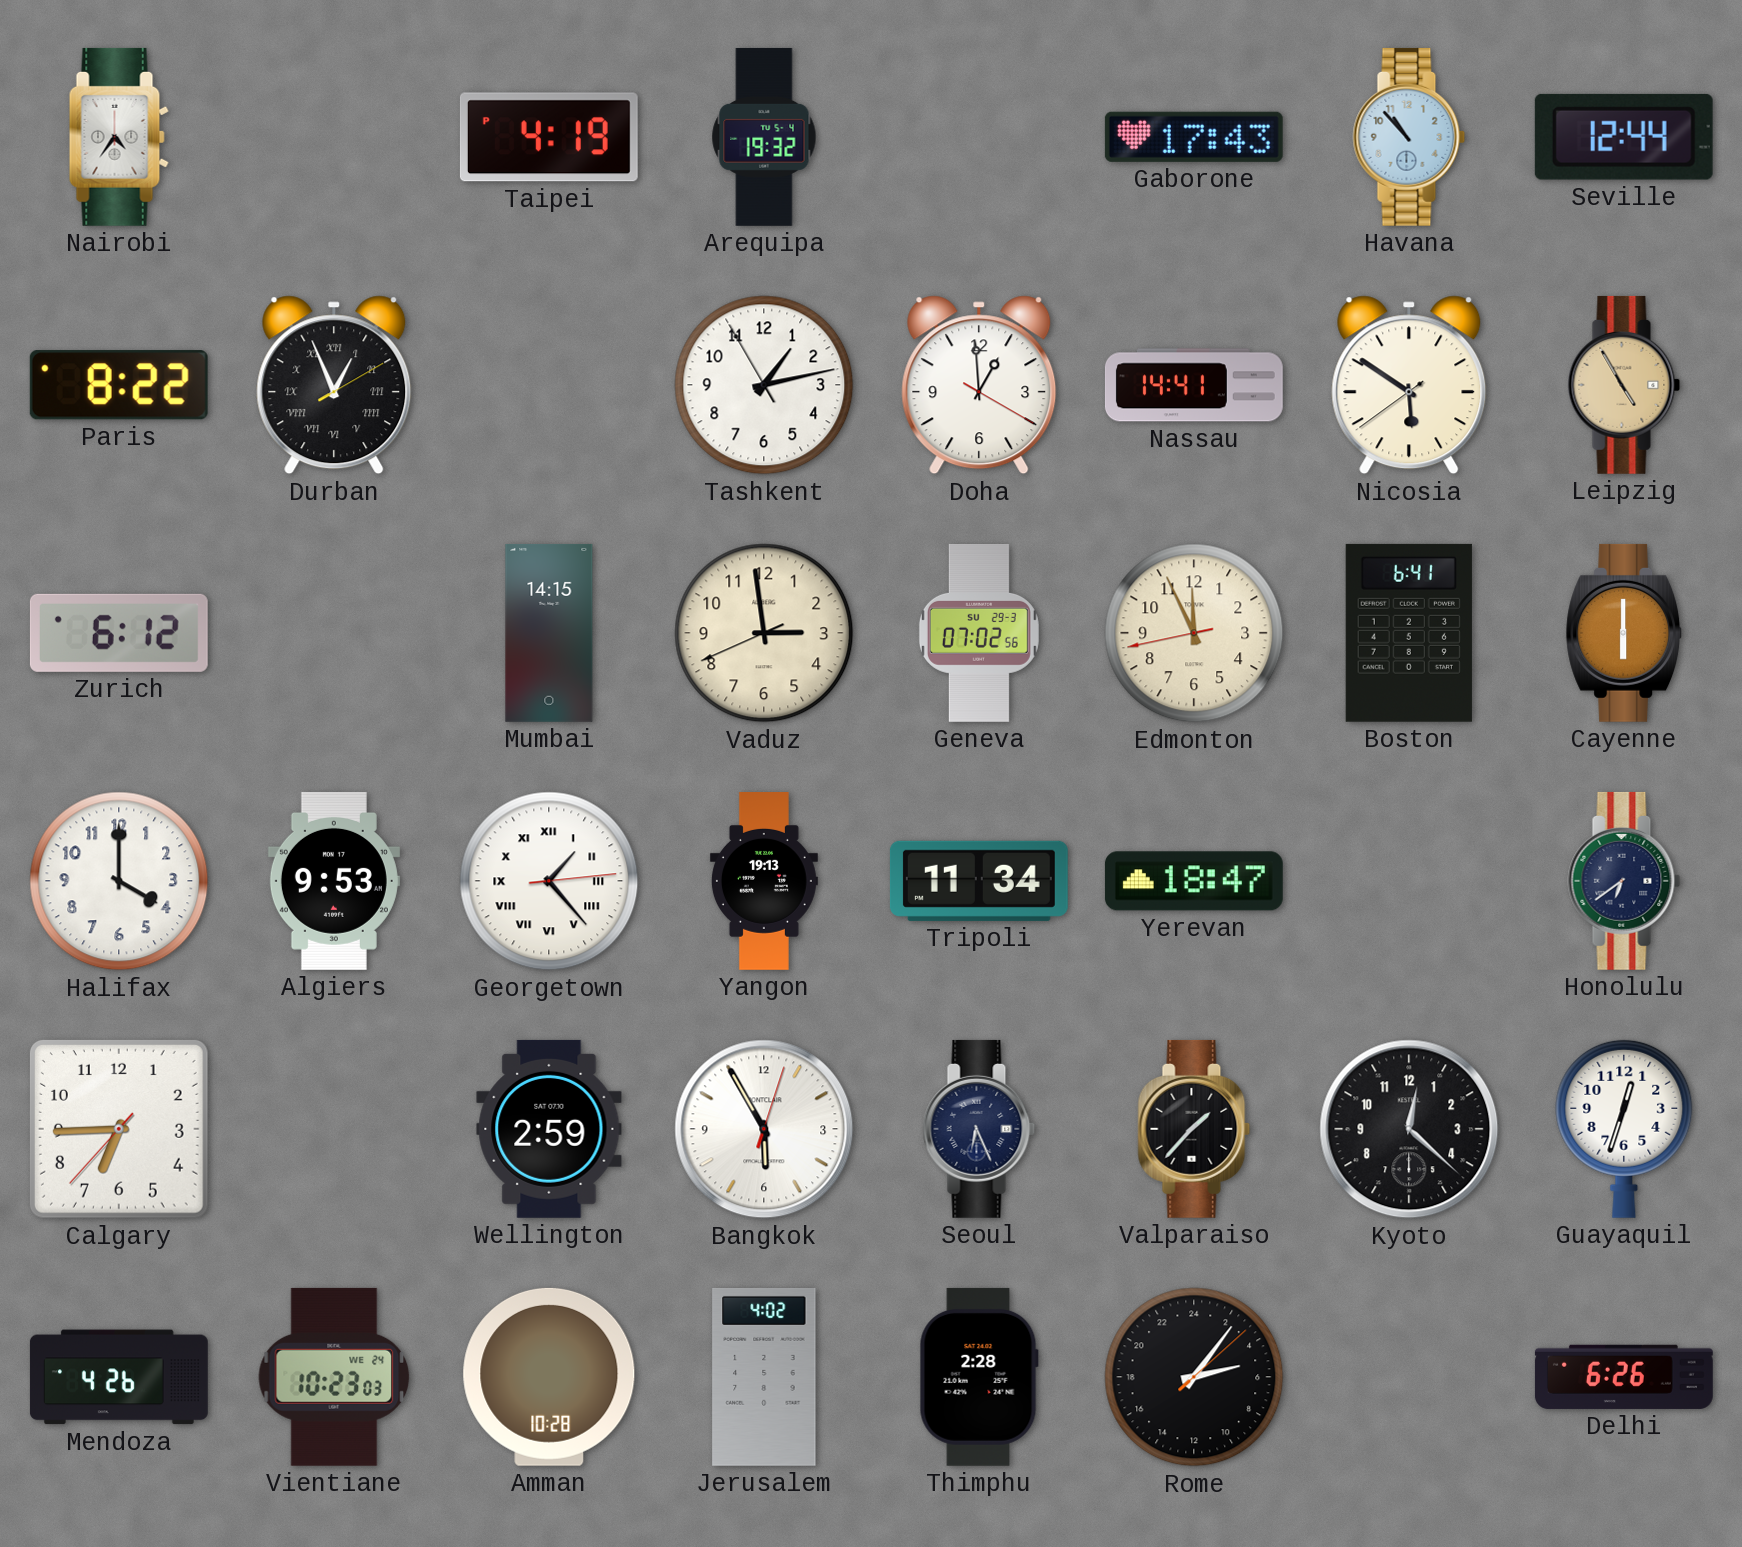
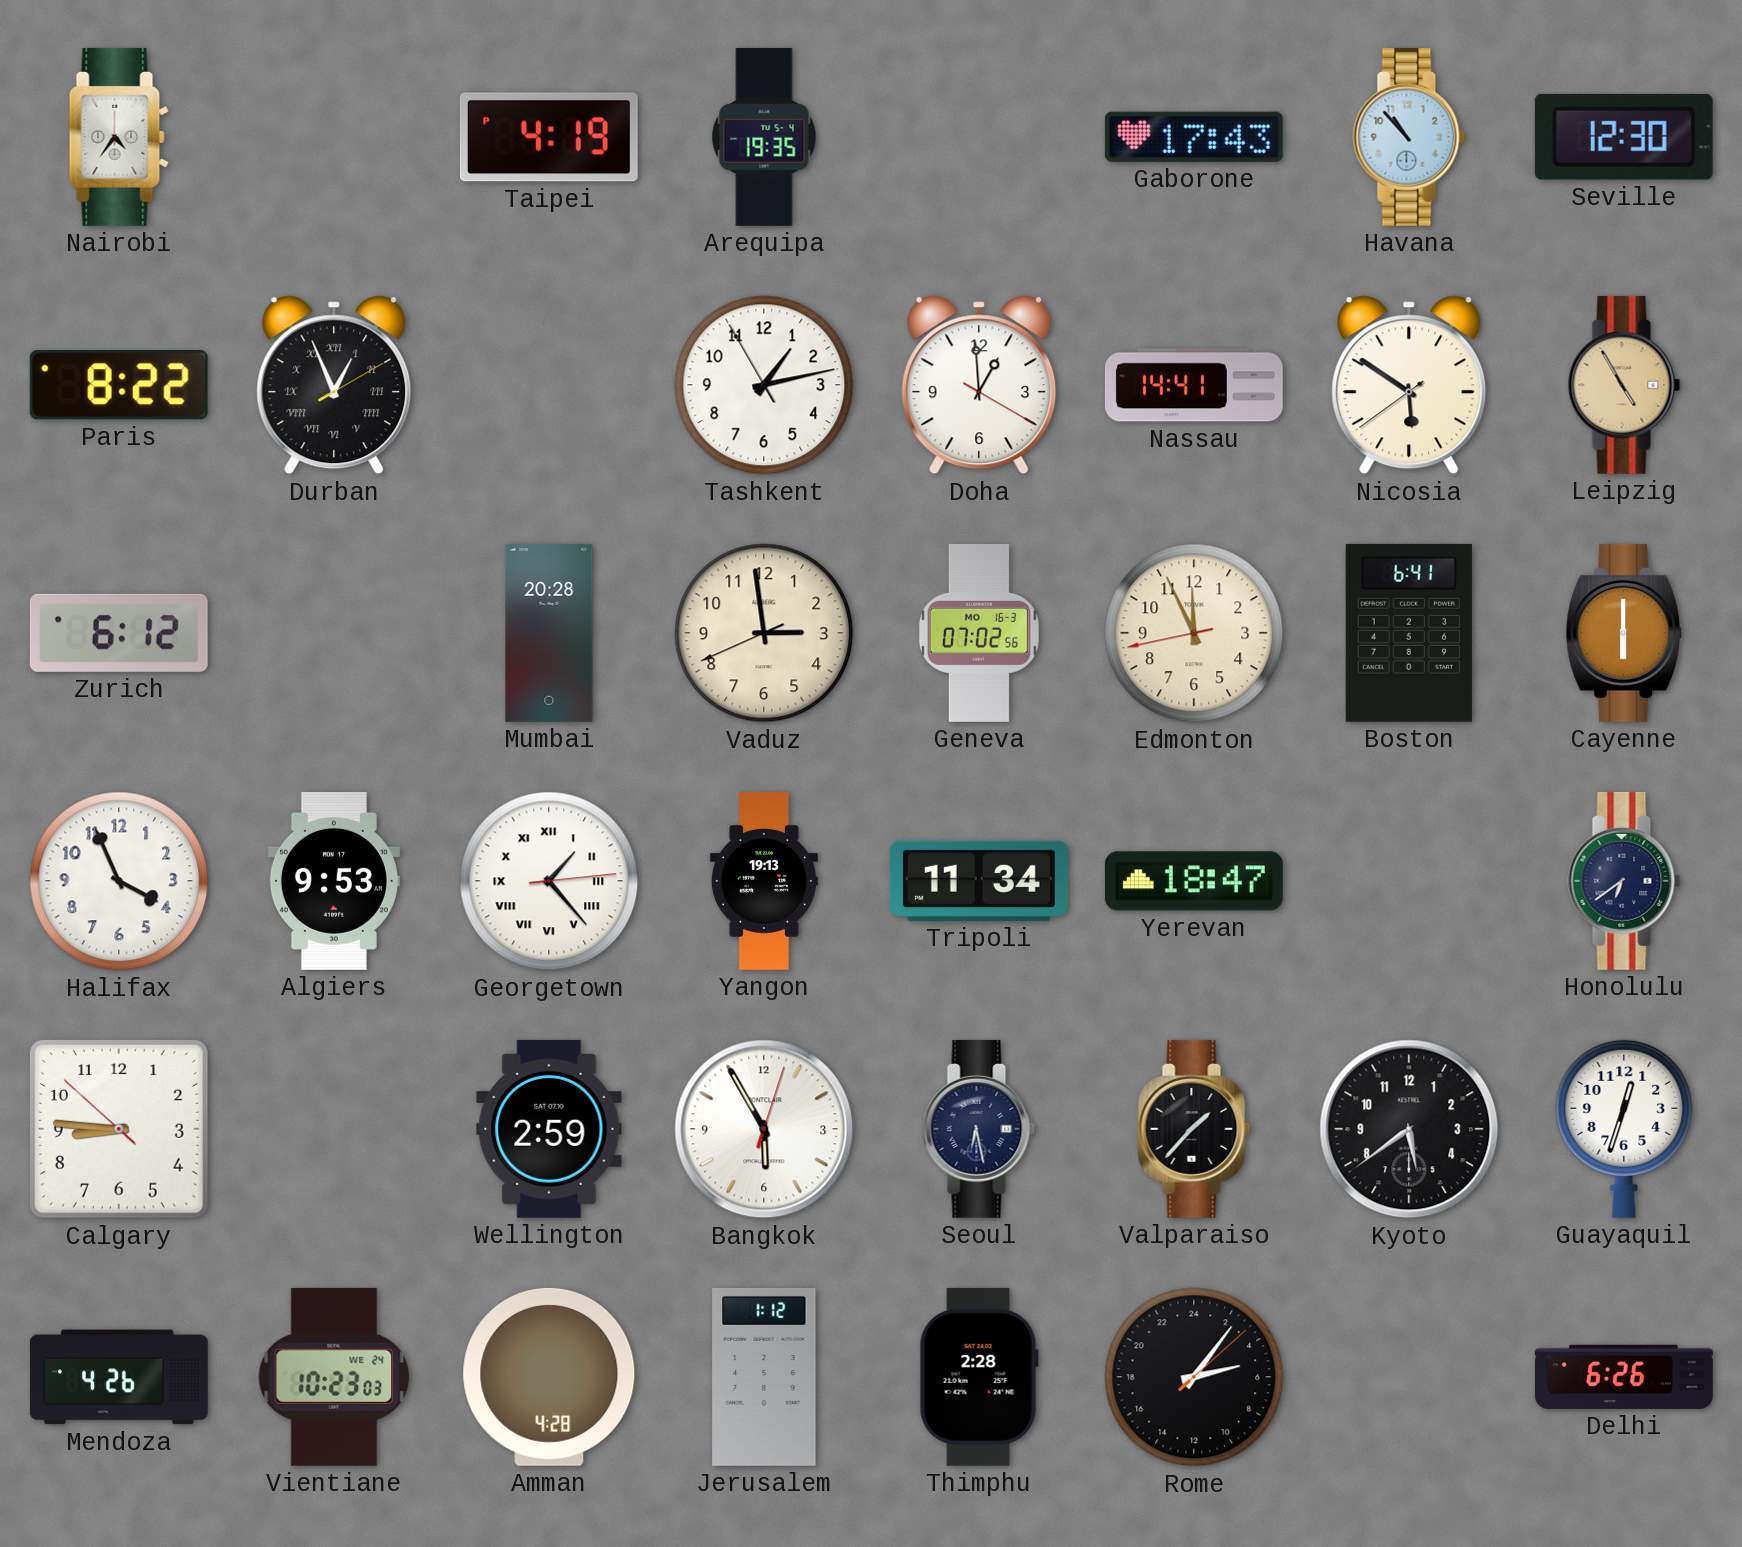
Arequipa: 19:32 -> 19:35 (764, 137)
Seville: 12:44 -> 12:30 (1624, 137)
Mumbai: 14:15 -> 20:28 (549, 633)
Geneva date: SU 29-3 -> MO 16-3 (979, 633)
Halifax: 4:00 -> 3:56 (119, 881)
Calgary: 6:44 -> 8:45 (119, 1129)
Seoul: 6:26 -> 6:28 (979, 1129)
Kyoto: 12:22 -> 5:39 (1409, 1129)
Amman: 10:28 -> 4:28 (549, 1377)
Jerusalem: 4:02 -> 1:12 (764, 1377)
